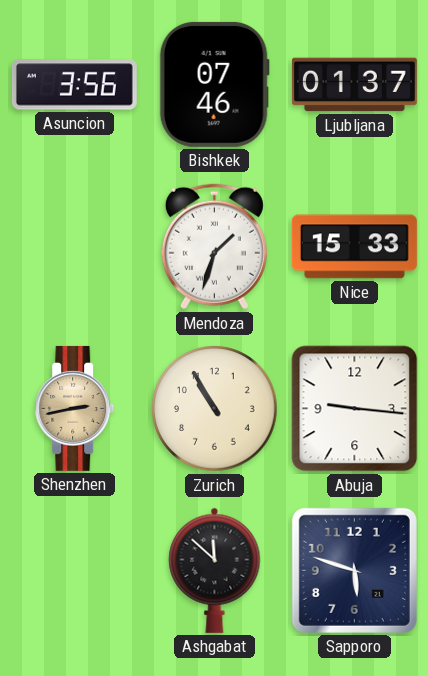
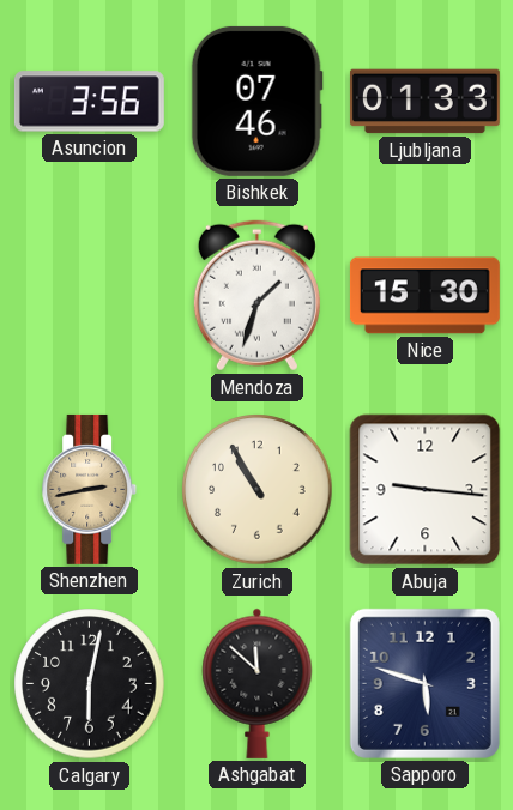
Ljubljana: 01:37 -> 01:33 (424, 102)
Nice: 15:33 -> 15:30 (424, 296)
Calgary: none -> 6:02 (90, 684)
